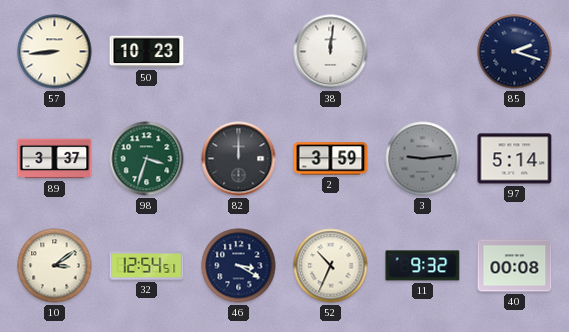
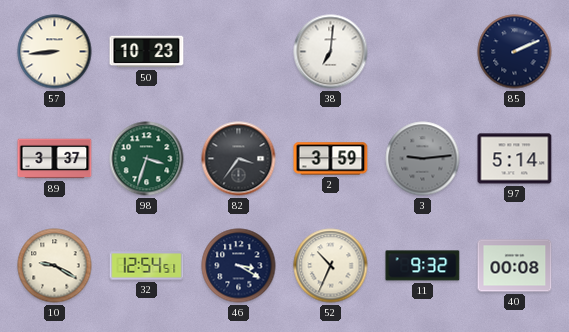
38: 12:01 -> 7:01 (331, 52)
85: 2:18 -> 2:11 (515, 52)
82: 12:00 -> 3:36 (239, 159)
10: 3:09 -> 9:20 (55, 266)
